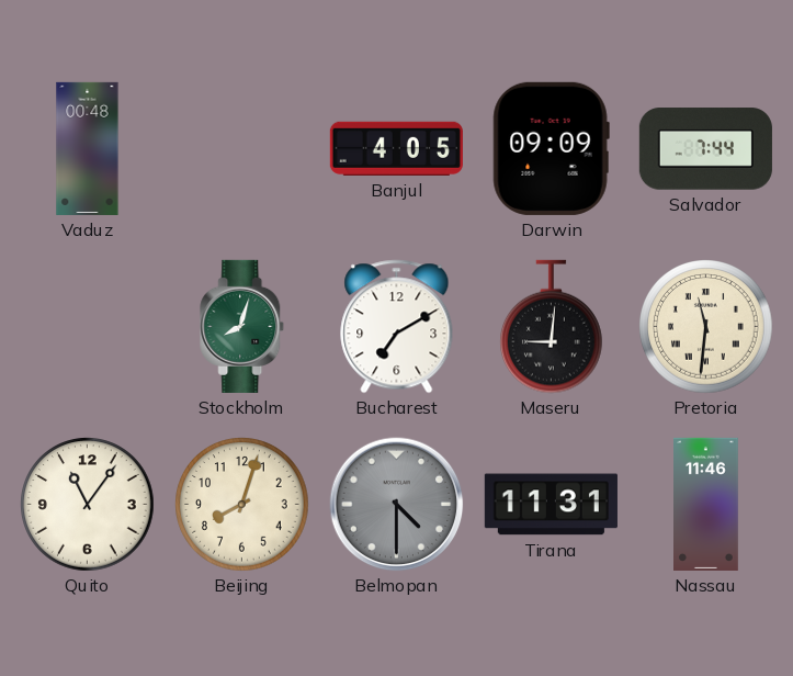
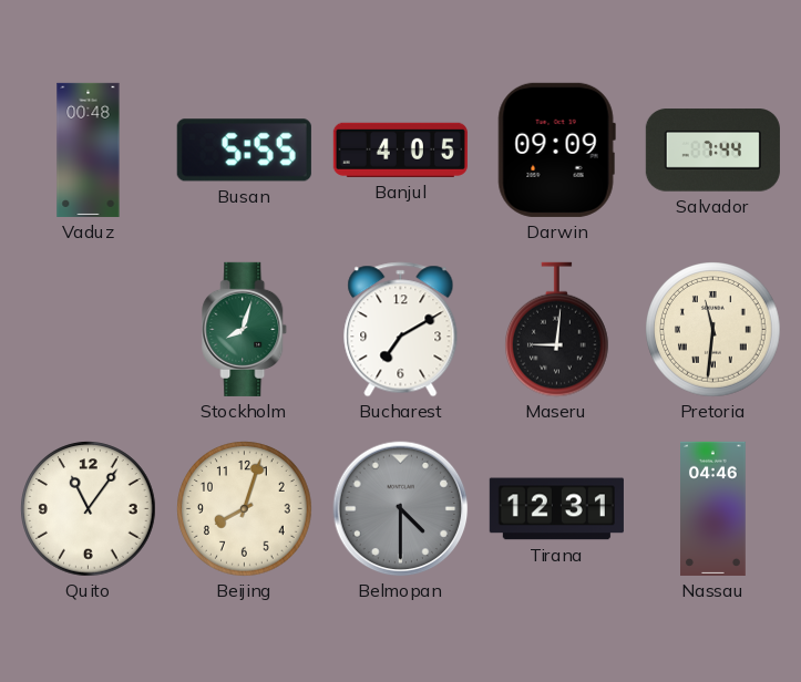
Busan: none -> 5:55 (244, 151)
Tirana: 11:31 -> 12:31 (556, 509)
Nassau: 11:46 -> 04:46 (713, 508)
